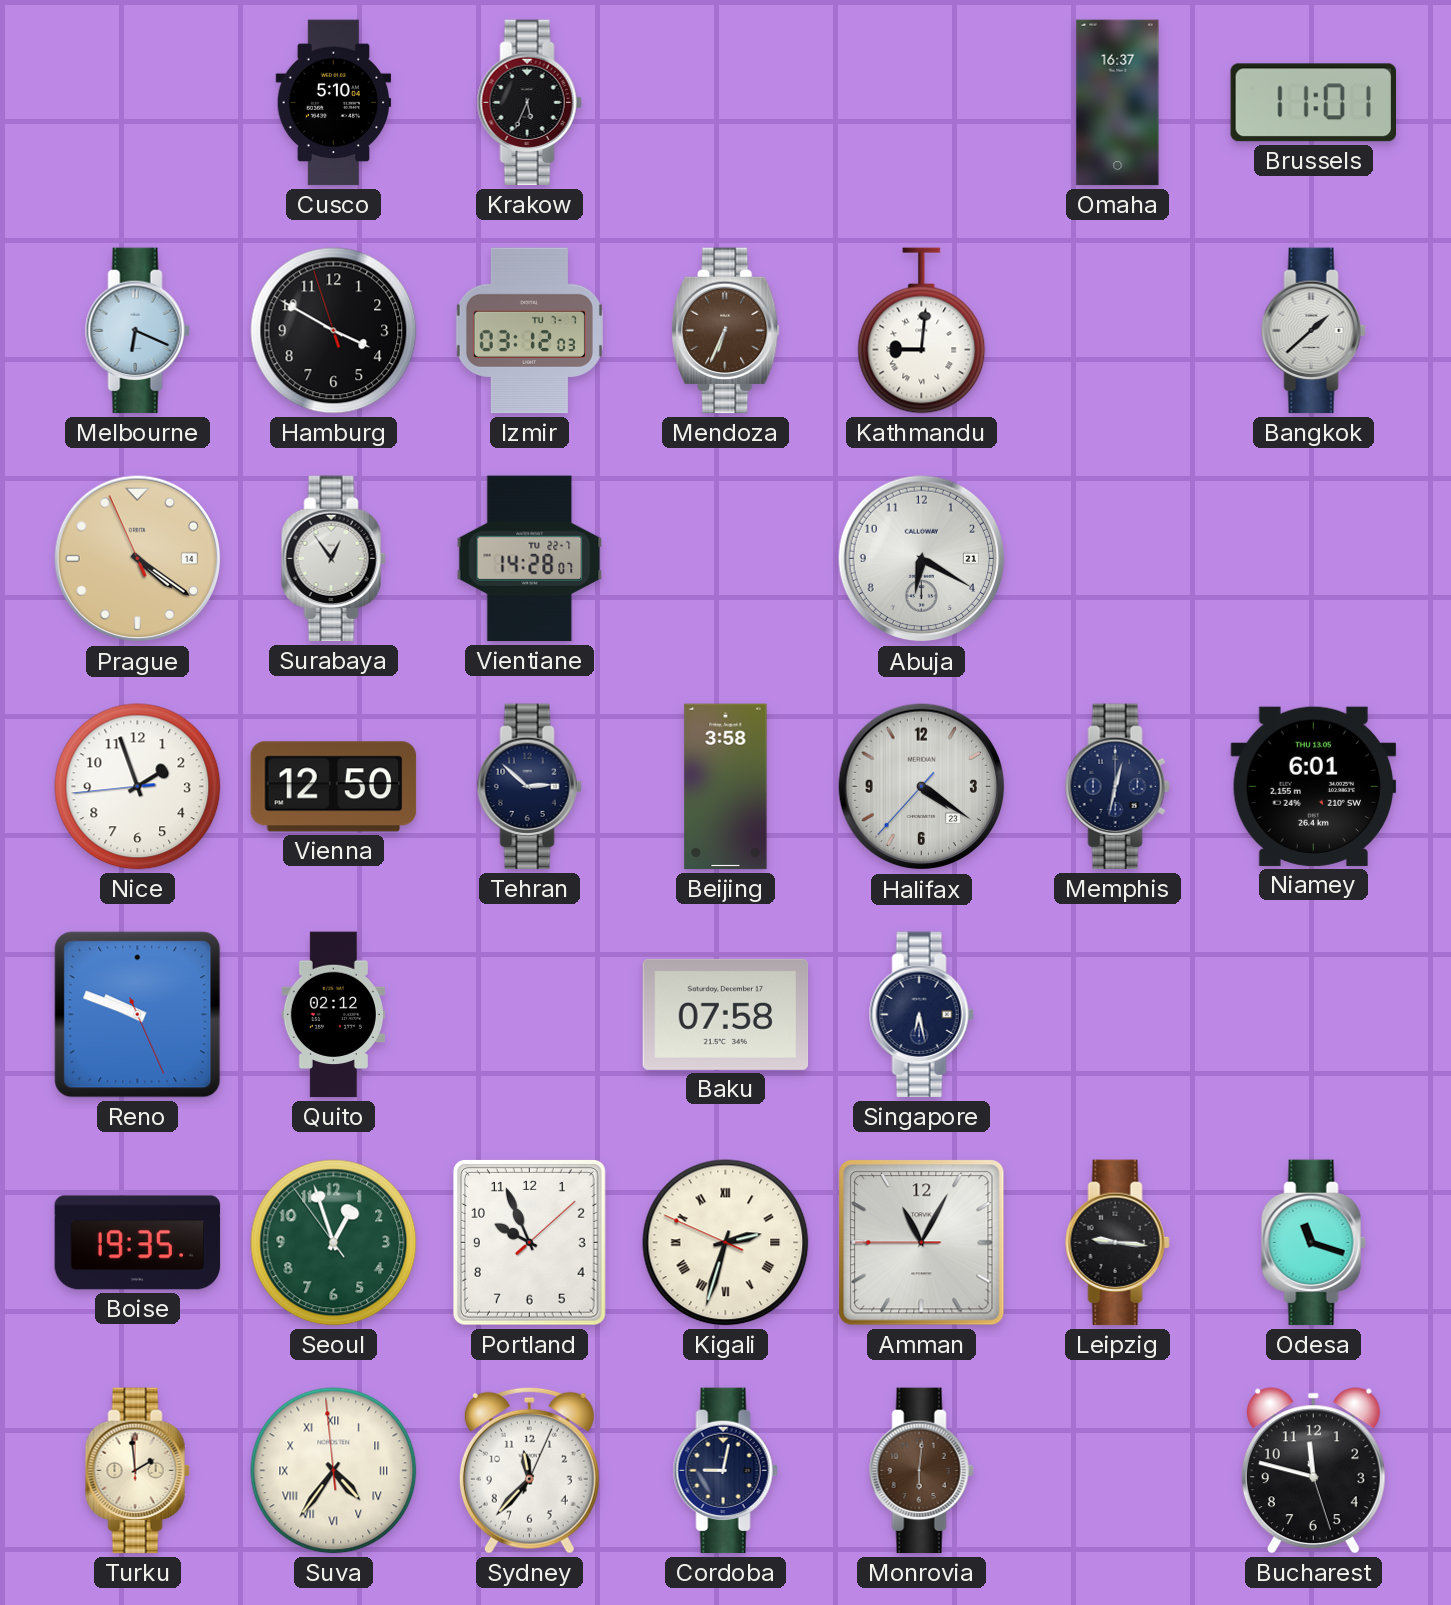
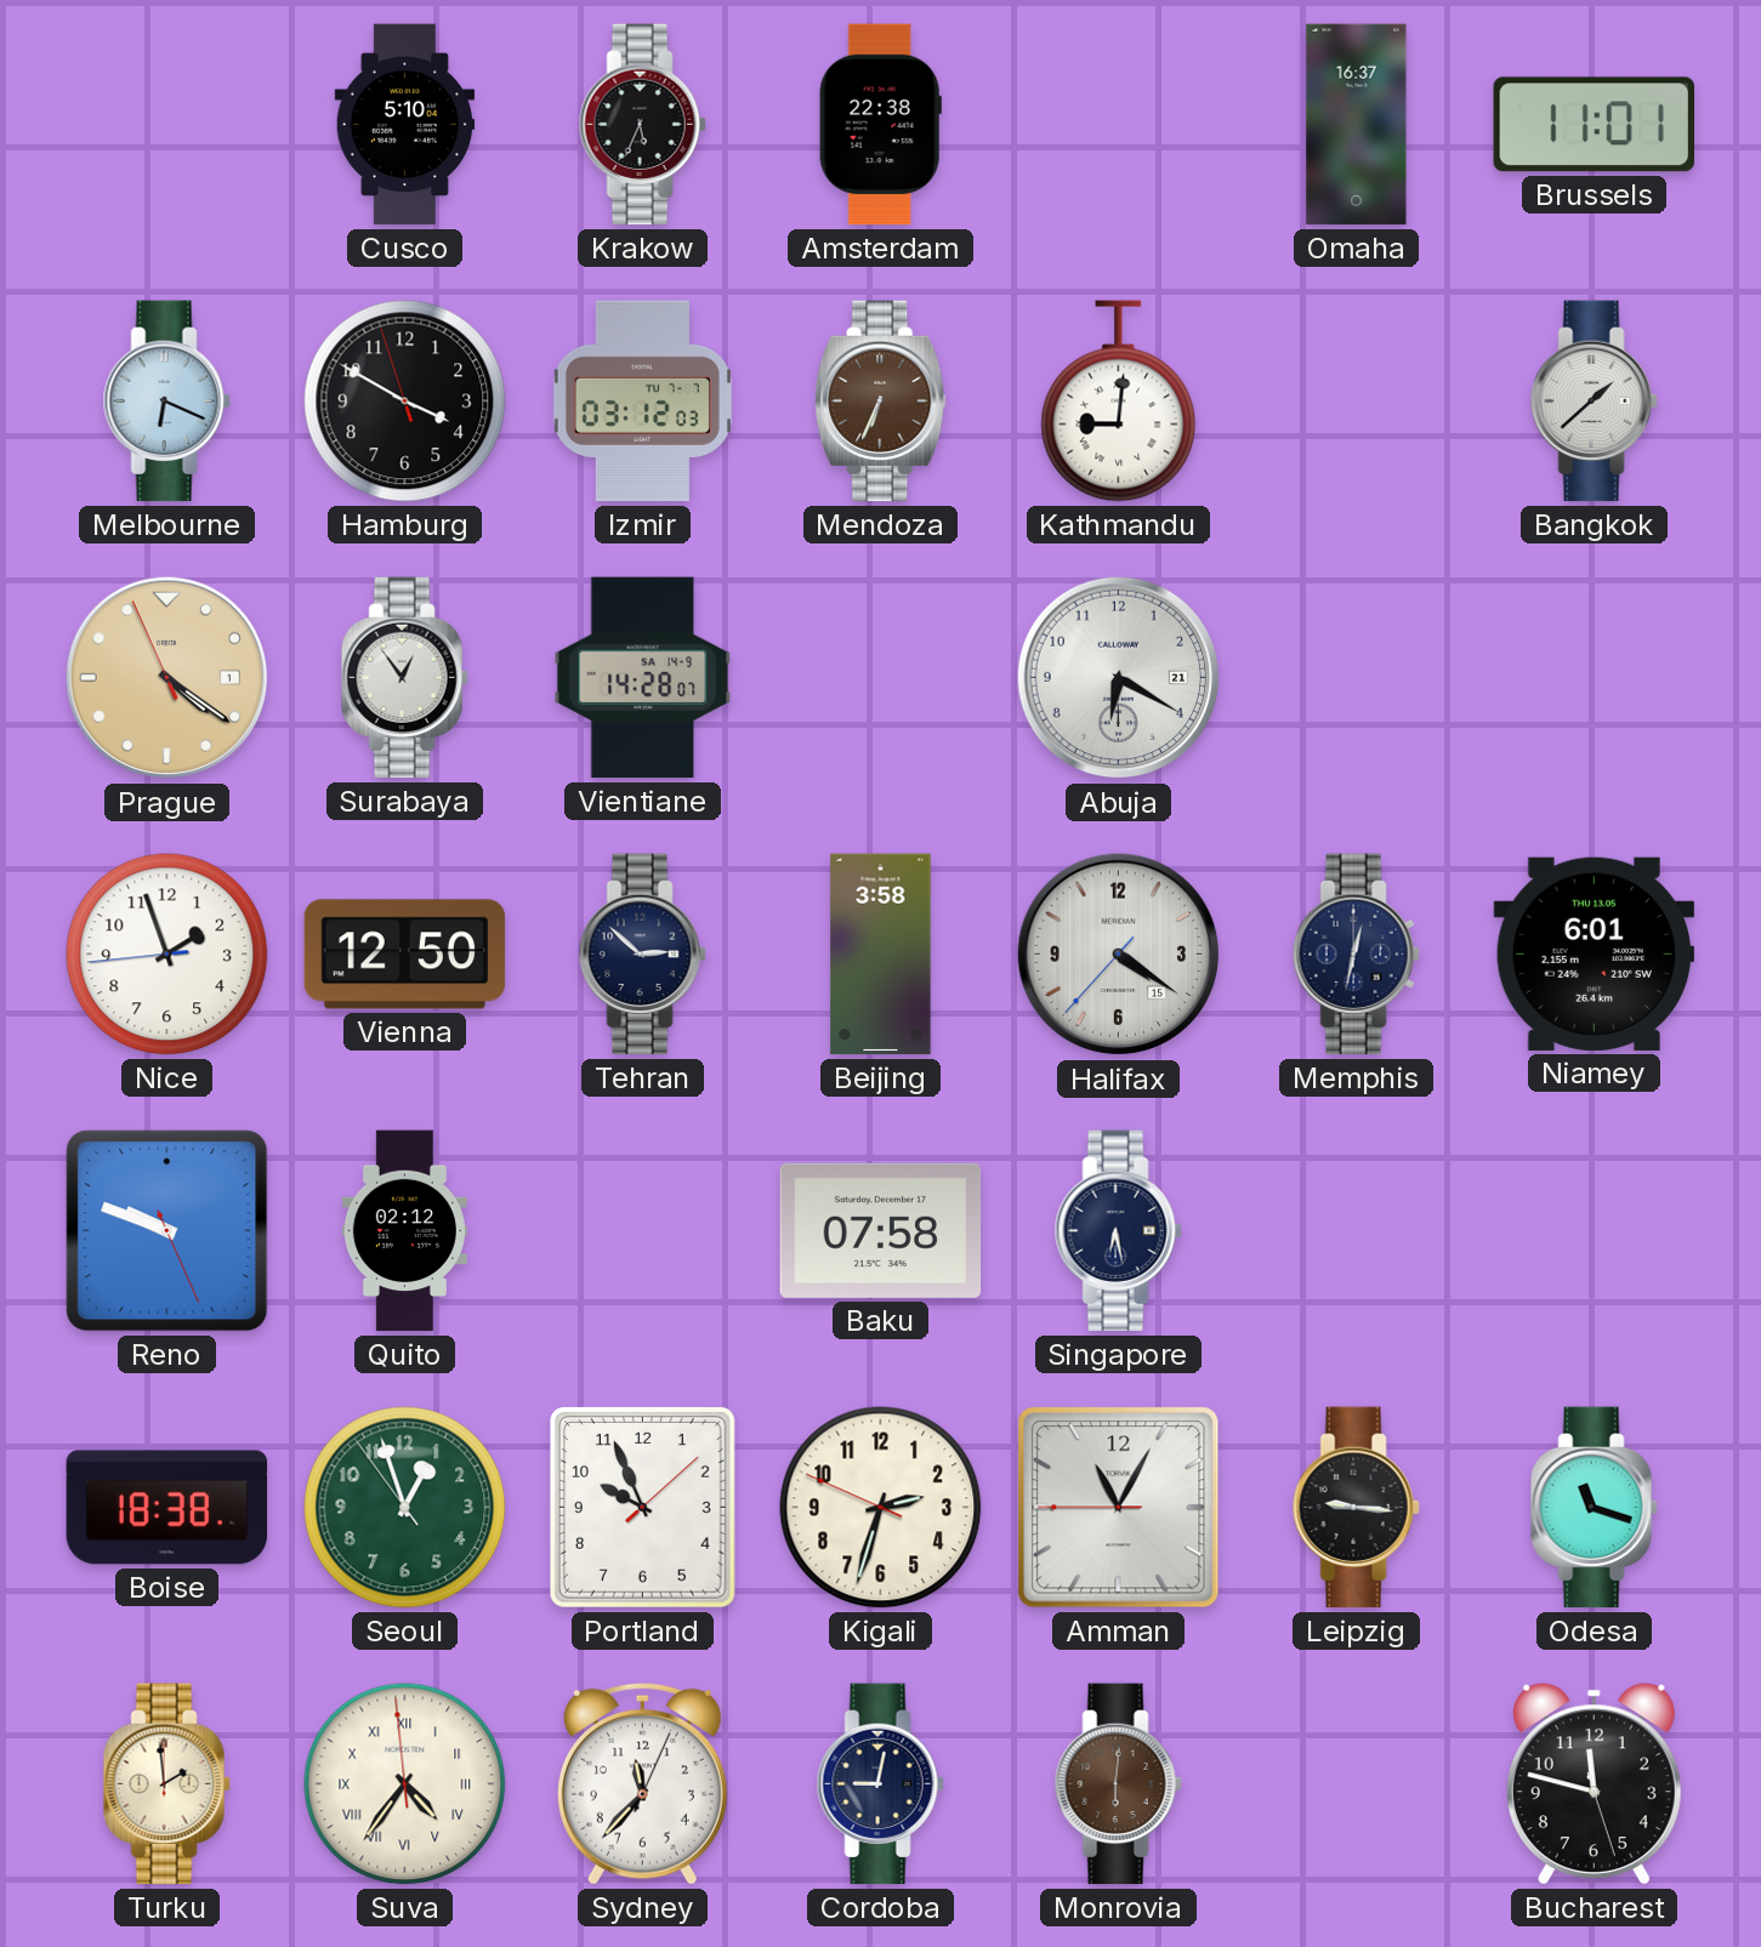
Amsterdam: none -> 22:38 (880, 125)
Prague date: 14 -> 1 (167, 678)
Vientiane date: TU 22-7 -> SA 14-9 (643, 678)
Halifax date: 23 -> 15 (1119, 955)
Boise: 19:35 -> 18:38 (167, 1508)
Kigali numerals: Roman -> Arabic (881, 1508)
